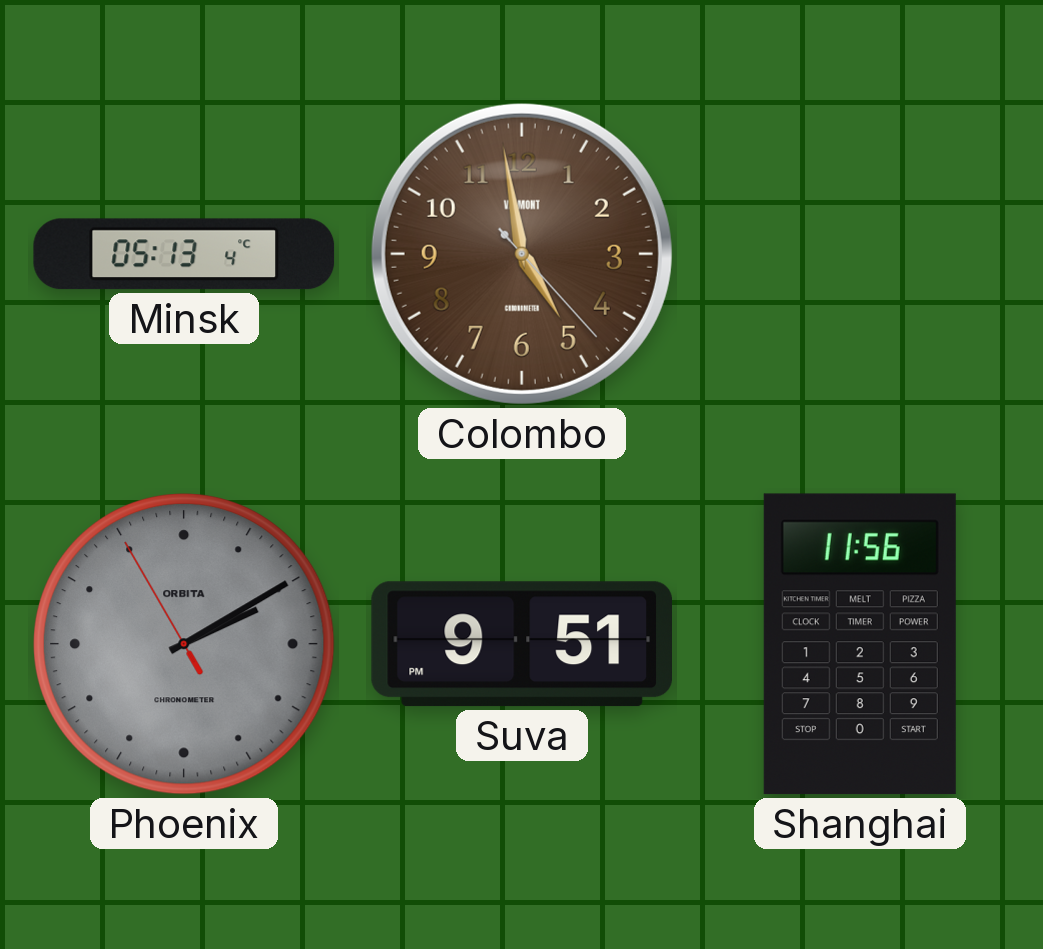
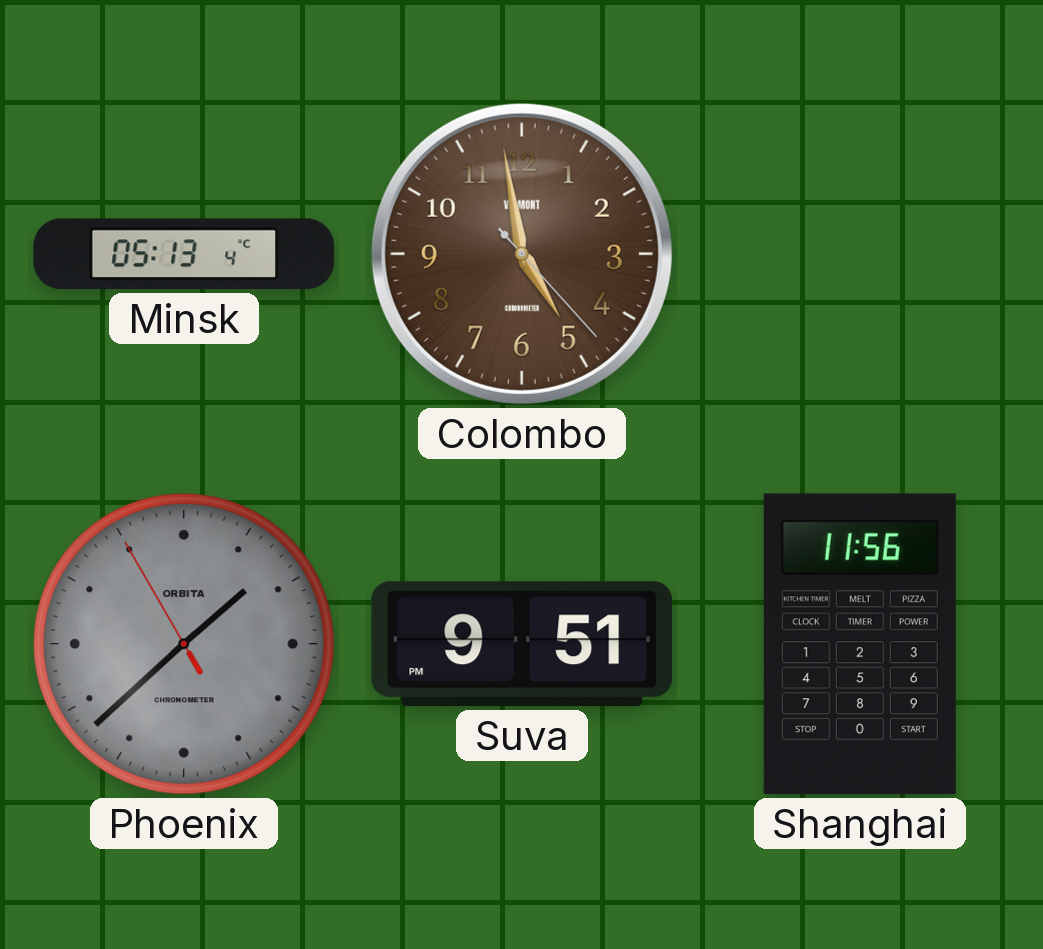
Phoenix: 2:09 -> 1:37 (184, 644)
